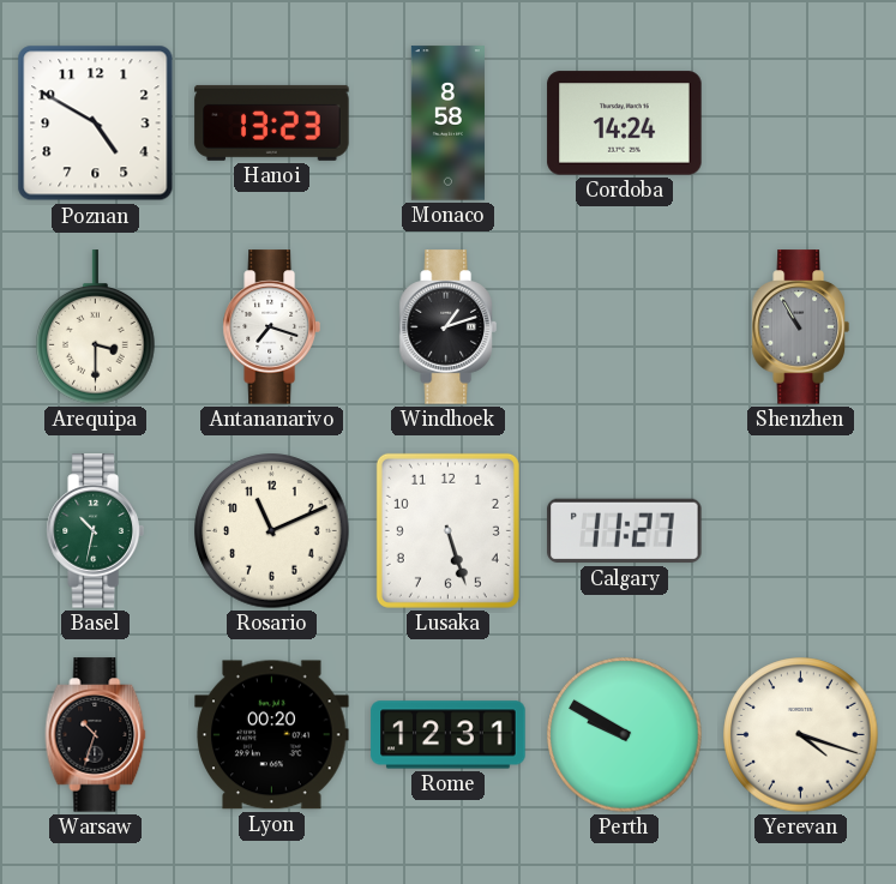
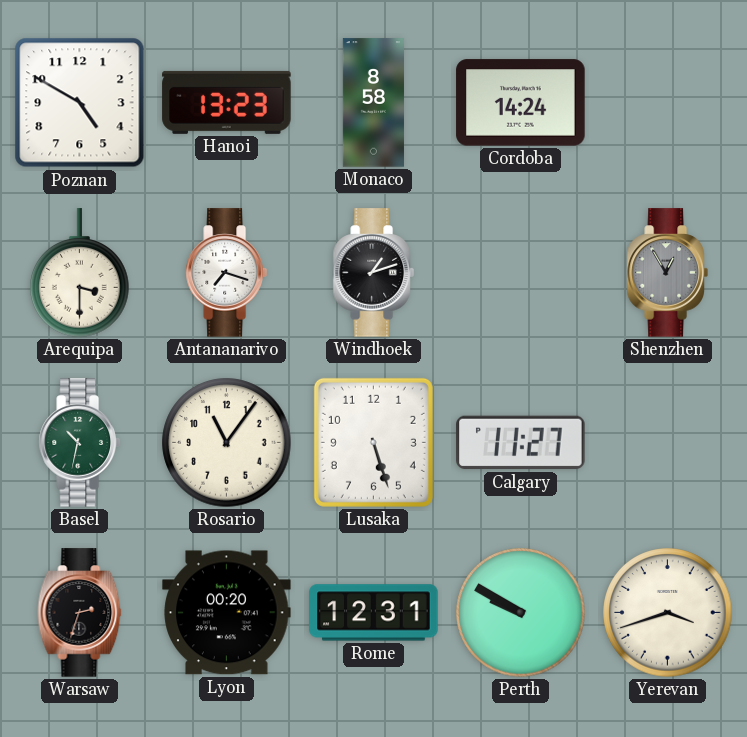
Shenzhen: 10:55 -> 12:55 (667, 273)
Rosario: 11:11 -> 11:06 (227, 443)
Warsaw: 10:33 -> 2:33 (80, 613)
Yerevan: 4:18 -> 3:42 (668, 613)
